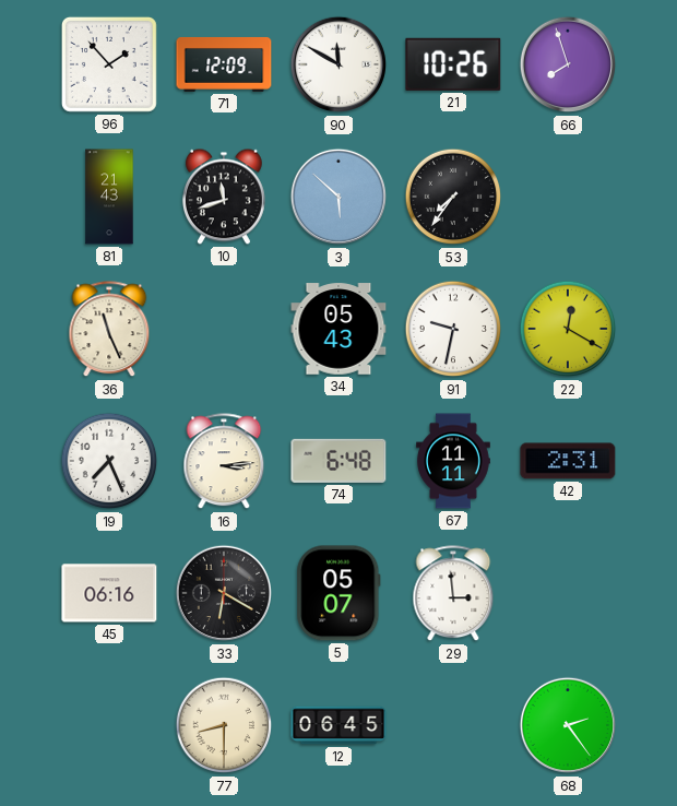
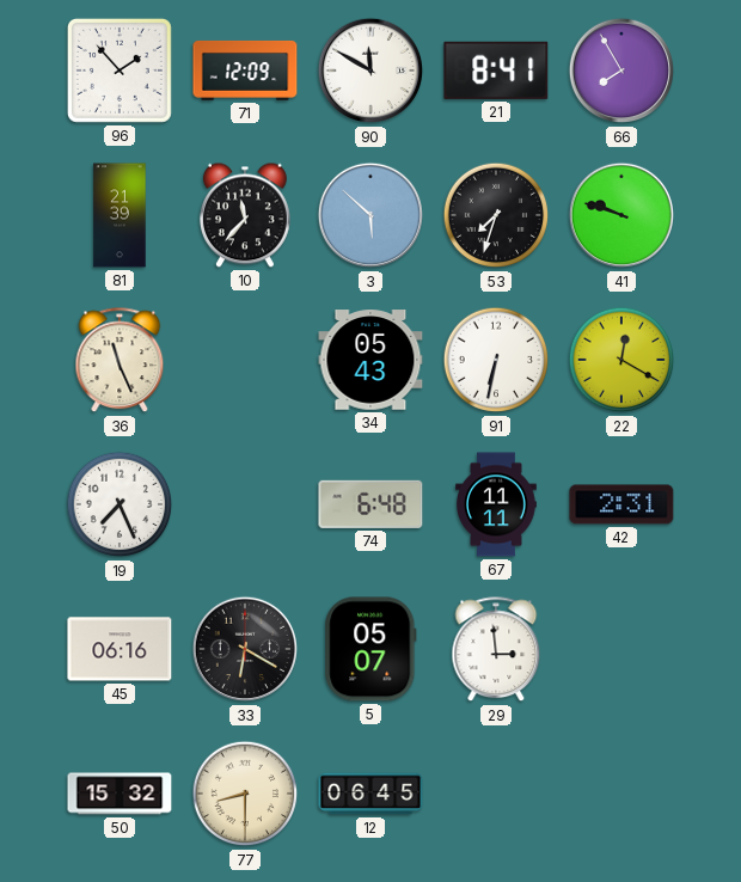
21: 10:26 -> 8:41 (496, 71)
66: 7:57 -> 7:55 (621, 71)
81: 21:43 -> 21:39 (120, 215)
10: 11:42 -> 11:37 (245, 215)
53: 7:36 -> 7:33 (496, 215)
41: none -> 9:48 (621, 215)
91: 9:32 -> 6:32 (496, 360)
16: 3:14 -> none (224, 462)
50: none -> 15:32 (120, 794)
68: 2:24 -> none (568, 725)
